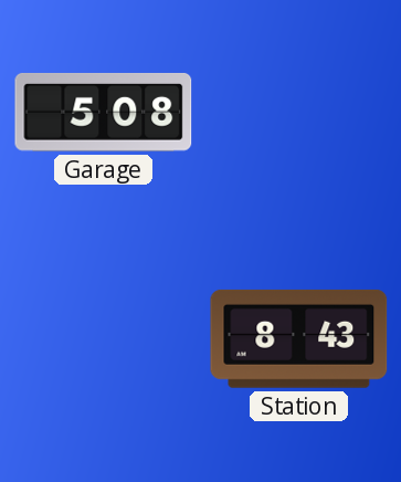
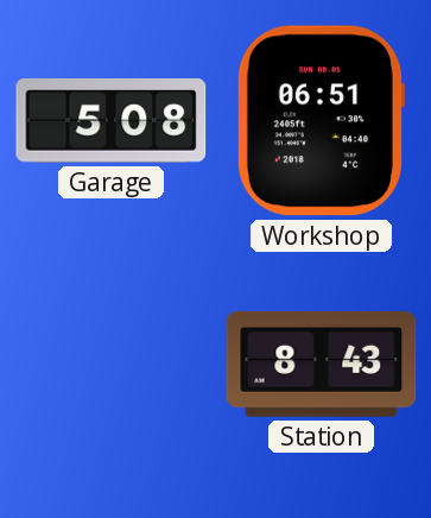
Workshop: none -> 06:51 (321, 121)
